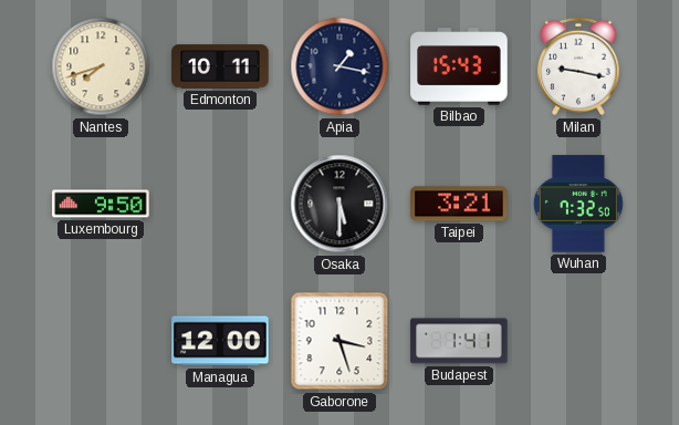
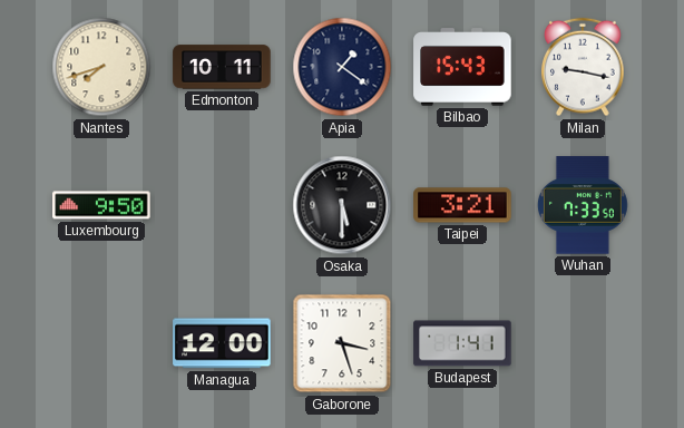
Apia: 1:17 -> 1:21 (342, 67)
Wuhan: 7:32 -> 7:33 (583, 205)
